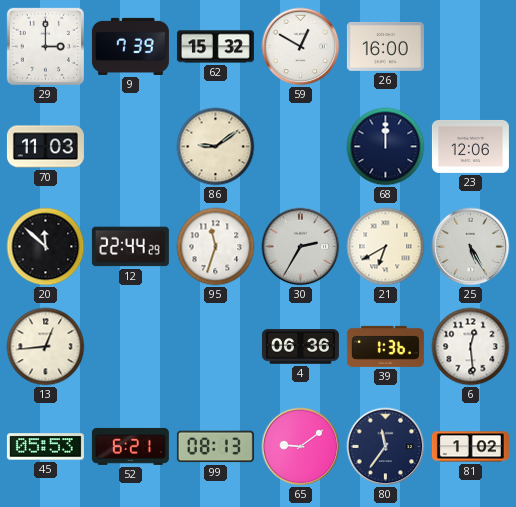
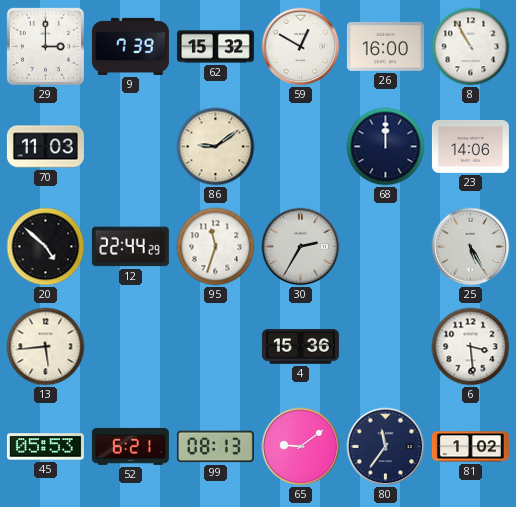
8: none -> 10:55 (471, 47)
23: 12:06 -> 14:06 (470, 146)
20: 11:52 -> 4:52 (46, 247)
21: 6:40 -> none (386, 247)
13: 12:44 -> 5:44 (46, 347)
4: 06:36 -> 15:36 (300, 347)
39: 1:36 -> none (385, 346)
6: 12:29 -> 3:29 (471, 347)
